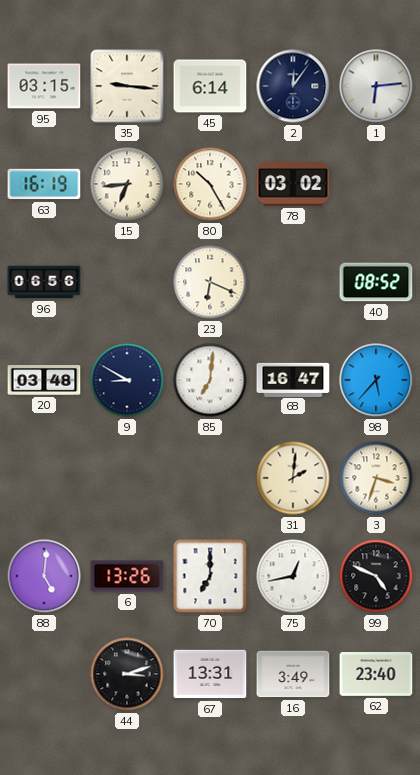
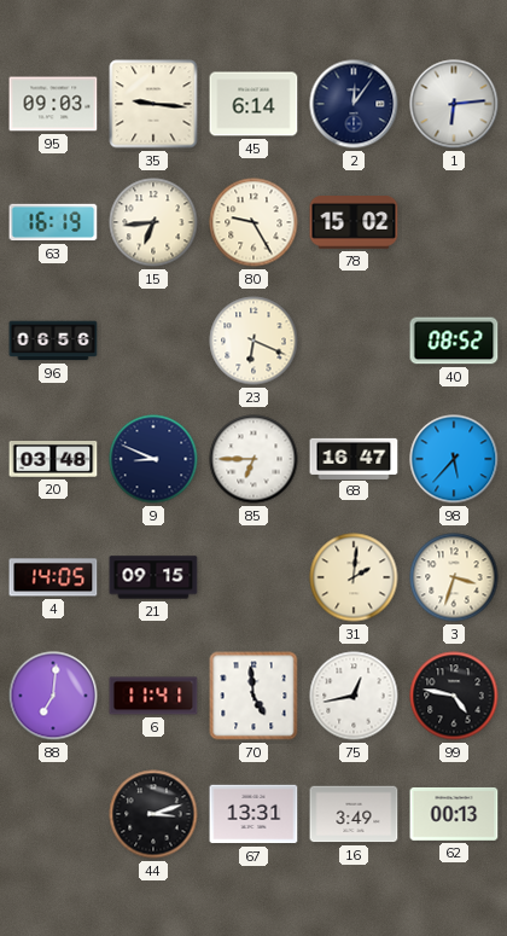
95: 03:15 -> 09:03 (53, 104)
80: 10:25 -> 9:25 (253, 222)
78: 03:02 -> 15:02 (354, 222)
9: 8:50 -> 8:49 (153, 459)
85: 7:01 -> 6:45 (253, 459)
4: none -> 14:05 (53, 577)
21: none -> 09:15 (153, 577)
88: 5:01 -> 7:01 (53, 696)
6: 13:26 -> 11:41 (153, 696)
70: 7:00 -> 4:59 (253, 696)
99: 4:49 -> 4:47 (454, 696)
62: 23:40 -> 00:13 (454, 814)
